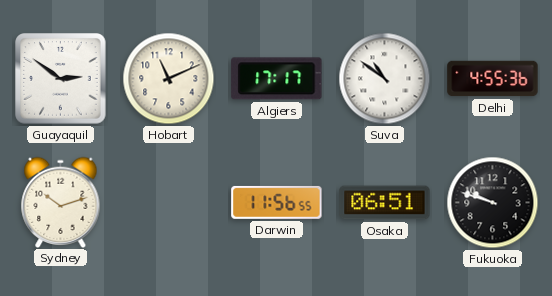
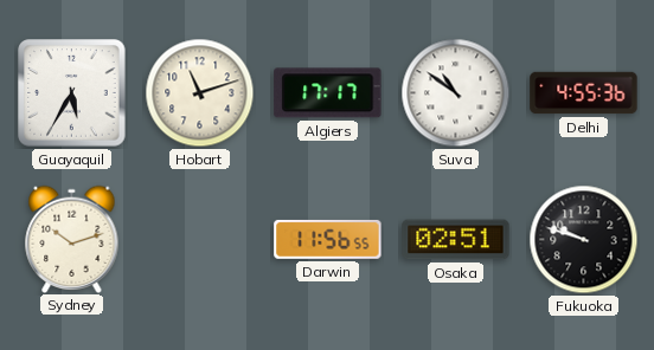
Guayaquil: 2:51 -> 5:35 (72, 93)
Hobart: 11:11 -> 11:12 (200, 93)
Osaka: 06:51 -> 02:51 (456, 240)
